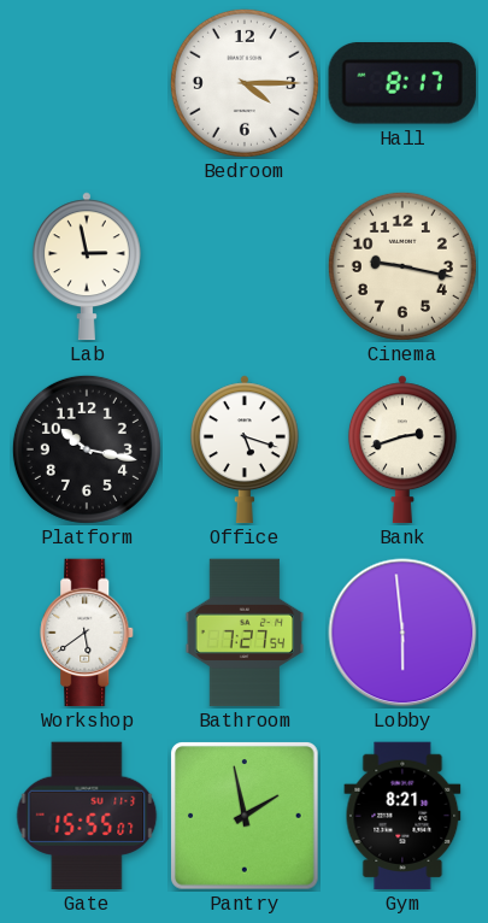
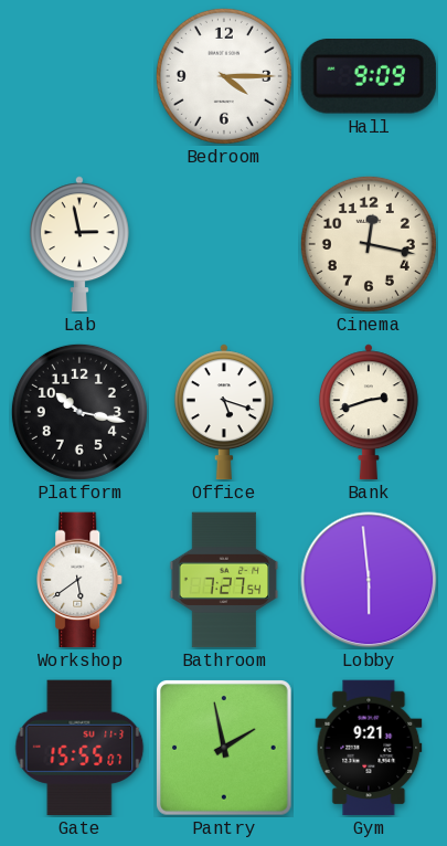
Hall: 8:17 -> 9:09 (369, 77)
Cinema: 9:17 -> 12:17 (369, 244)
Gym: 8:21 -> 9:21 (369, 748)
